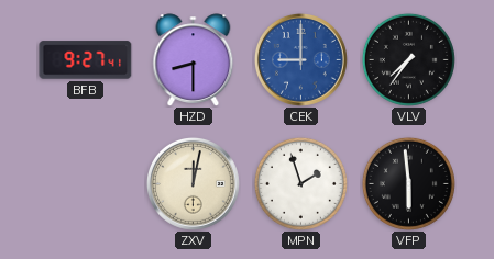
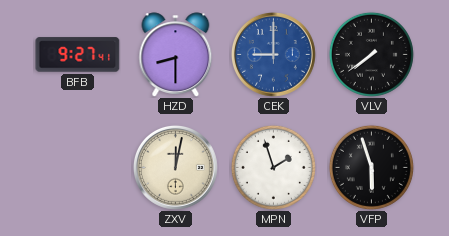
VLV: 7:36 -> 7:39 (371, 54)
VFP: 5:59 -> 5:57 (371, 167)
